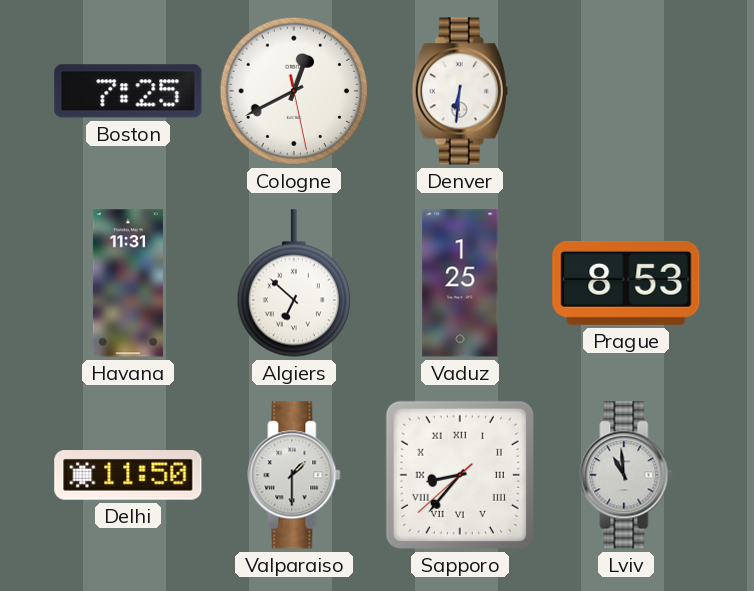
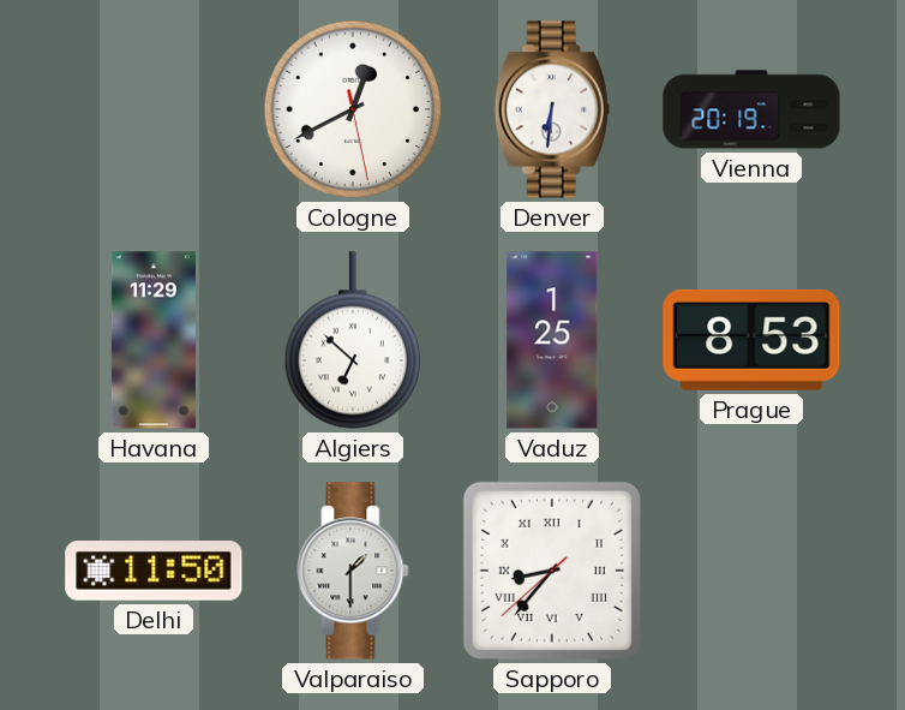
Boston: 7:25 -> none (128, 91)
Vienna: none -> 20:19 (751, 109)
Havana: 11:31 -> 11:29 (154, 340)
Lviv: 10:59 -> none (626, 475)
